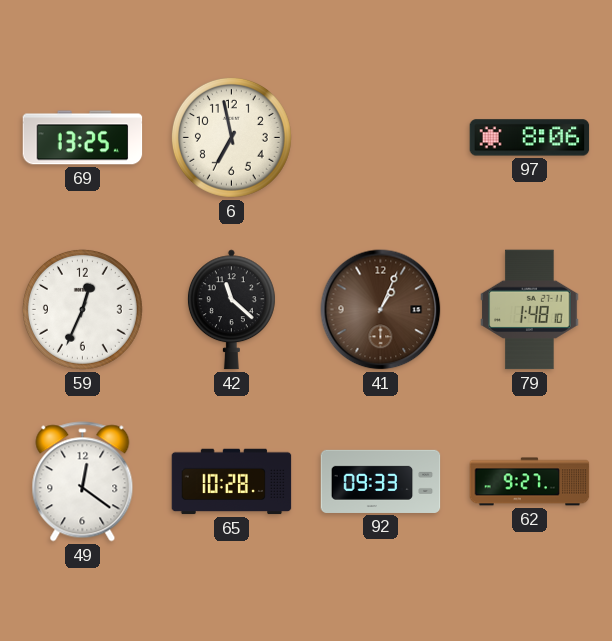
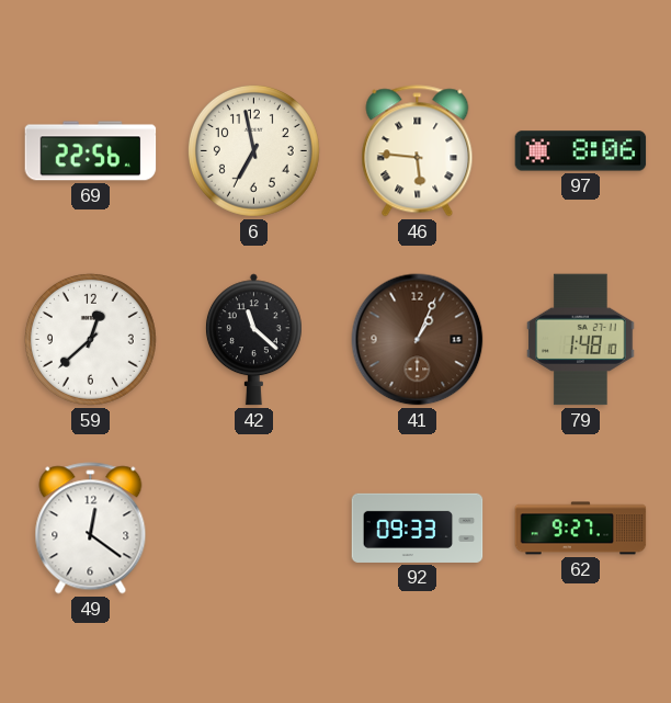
69: 13:25 -> 22:56 (91, 151)
46: none -> 5:46 (418, 151)
59: 12:34 -> 12:38 (90, 339)
65: 10:28 -> none (232, 482)
